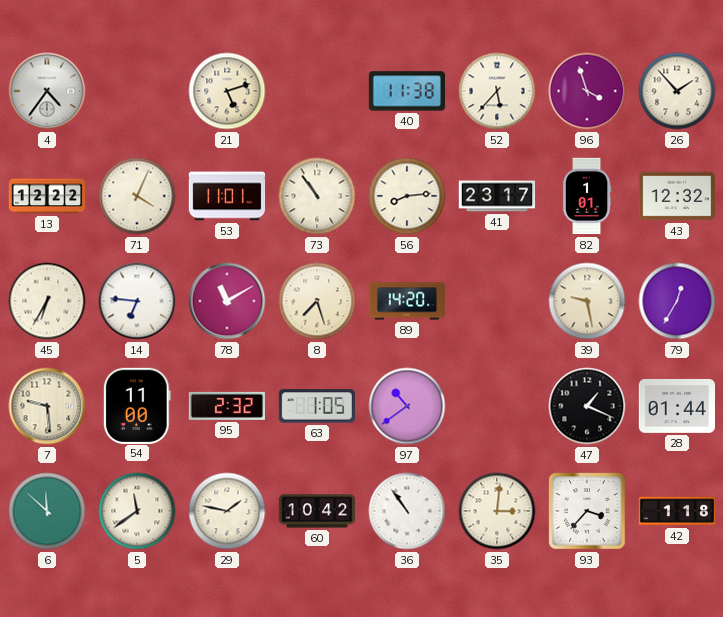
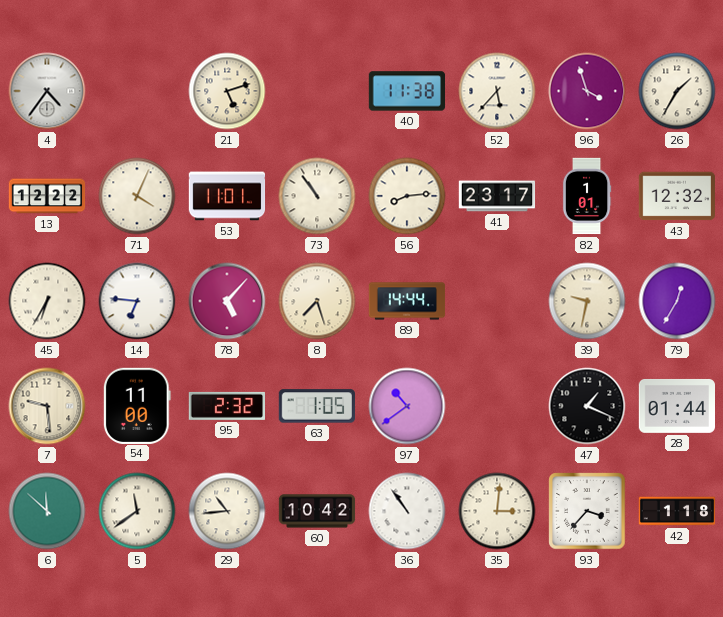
26: 1:53 -> 1:35 (677, 91)
78: 11:10 -> 5:07 (227, 301)
89: 14:20 -> 14:44 (407, 301)
39: 9:28 -> 9:32 (587, 301)
29: 1:47 -> 10:44 (227, 511)
